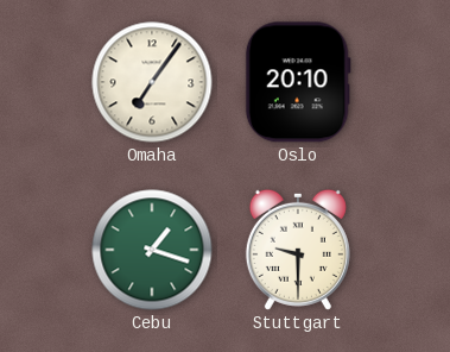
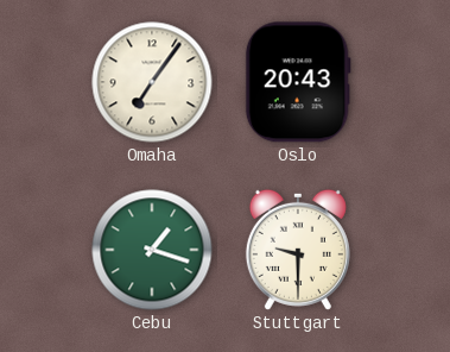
Oslo: 20:10 -> 20:43 (298, 82)
